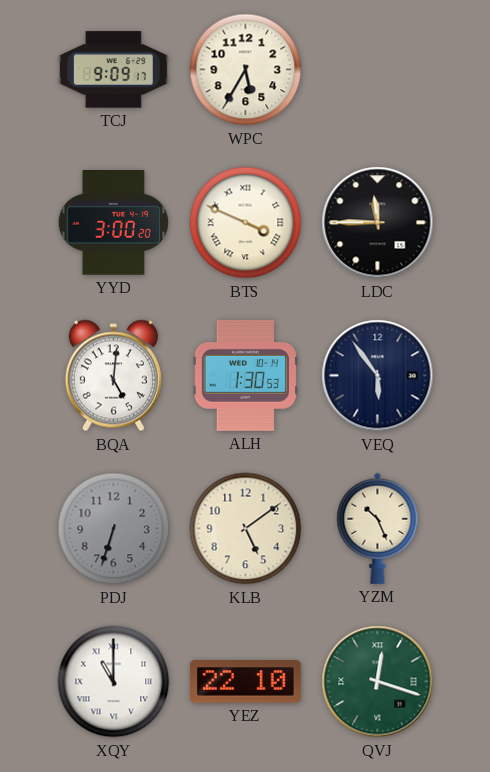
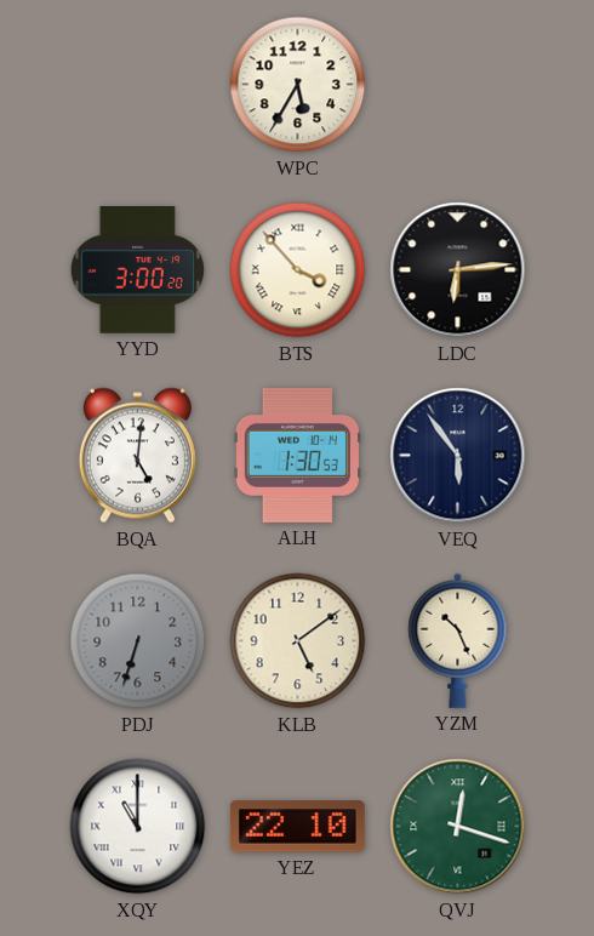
TCJ: 9:09 -> none (114, 70)
BTS: 3:49 -> 3:53 (298, 270)
LDC: 11:45 -> 6:14 (458, 270)
